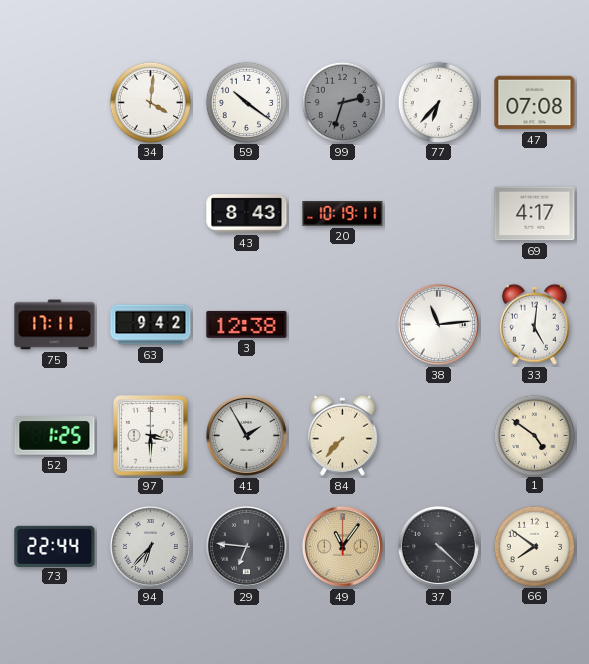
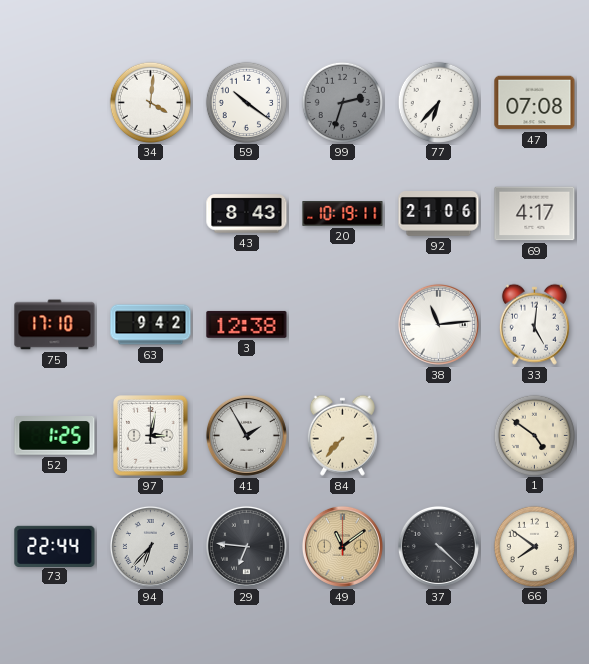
92: none -> 21:06 (439, 214)
75: 17:11 -> 17:10 (55, 325)
97: 3:30 -> 3:02 (151, 436)
49: 11:06 -> 11:09 (342, 546)
